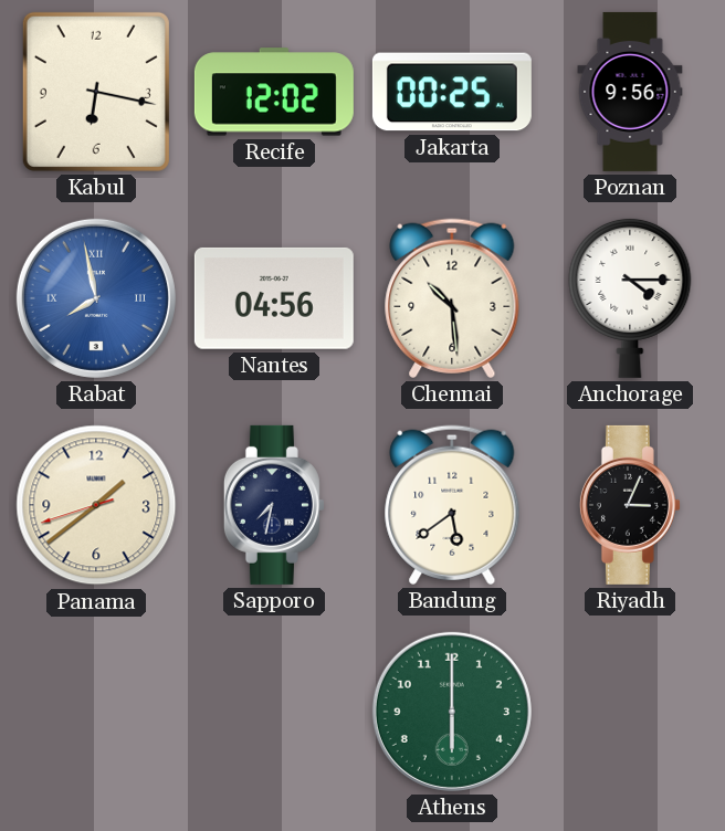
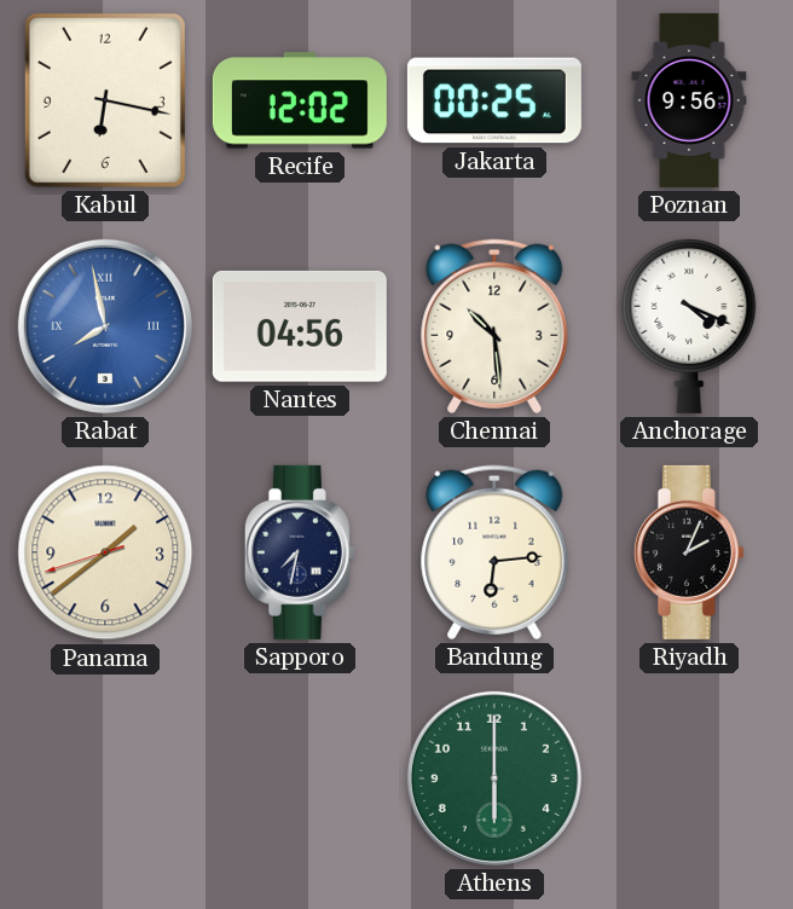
Anchorage: 4:15 -> 4:19 (689, 325)
Bandung: 5:39 -> 6:14 (494, 552)
Riyadh: 3:04 -> 2:04 (689, 552)
